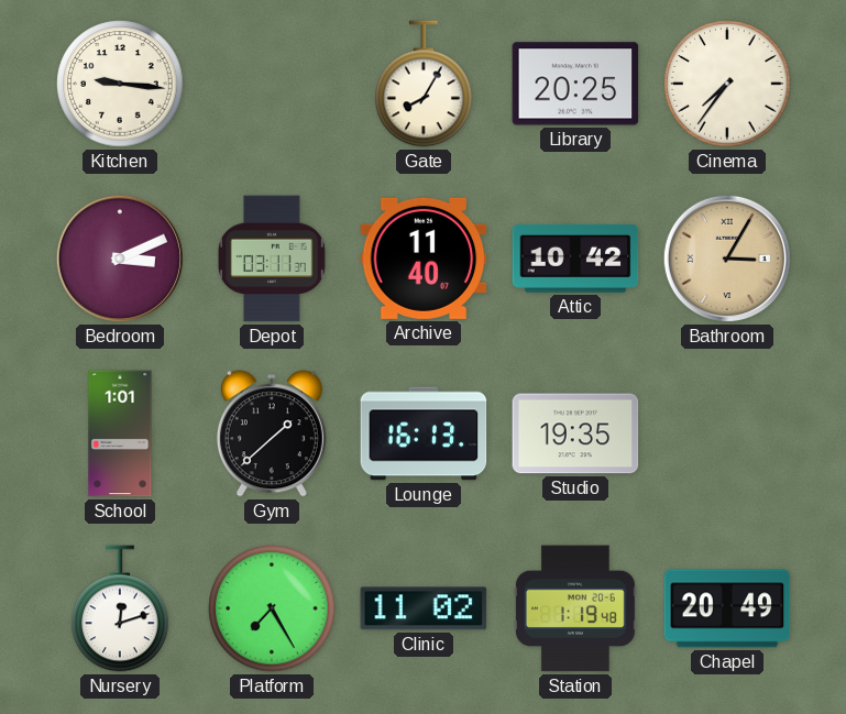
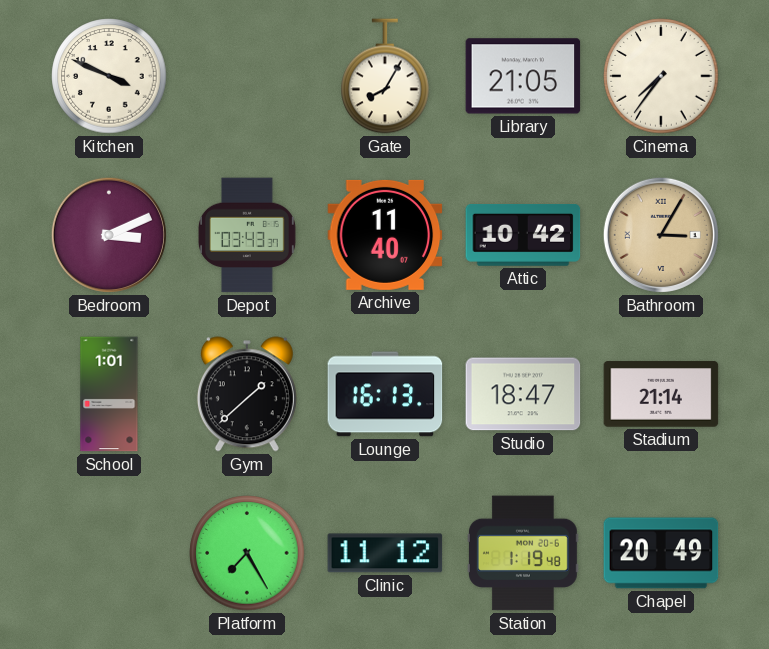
Kitchen: 9:16 -> 3:49 (109, 76)
Library: 20:25 -> 21:05 (523, 76)
Depot: 03:11 -> 03:43 (247, 235)
Studio: 19:35 -> 18:47 (523, 394)
Stadium: none -> 21:14 (661, 394)
Nursery: 12:12 -> none (120, 608)
Clinic: 11:02 -> 11:12 (385, 553)
